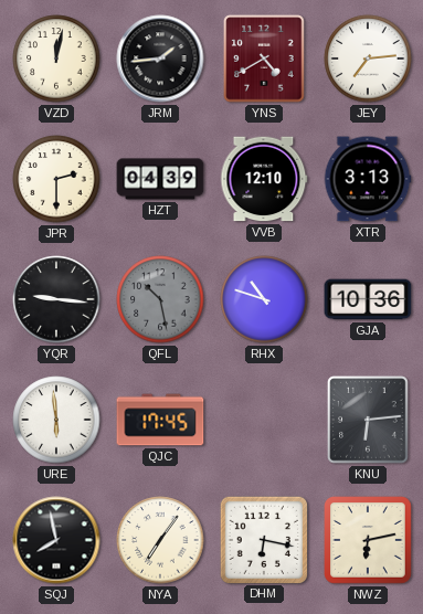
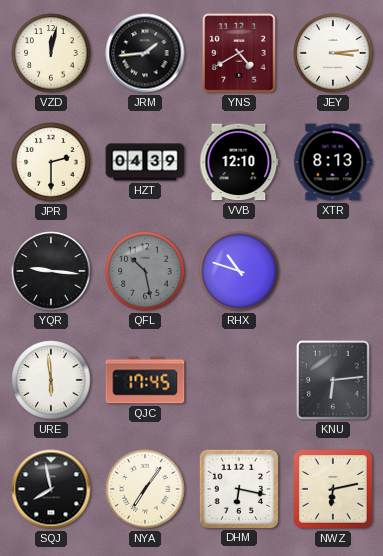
JEY: 7:14 -> 3:14 (333, 53)
XTR: 3:13 -> 8:13 (333, 162)
GJA: 10:36 -> none (368, 299)
